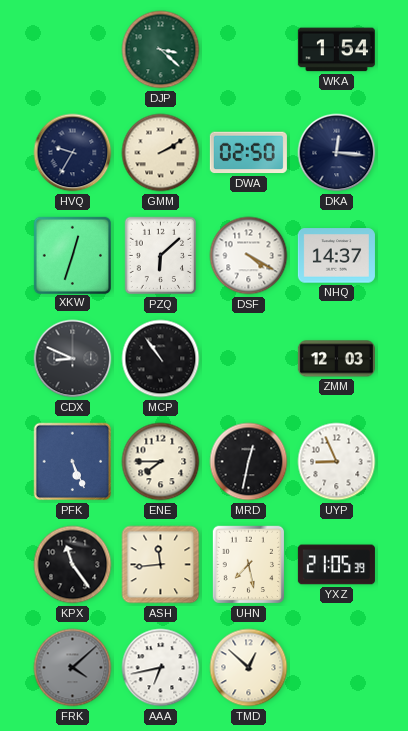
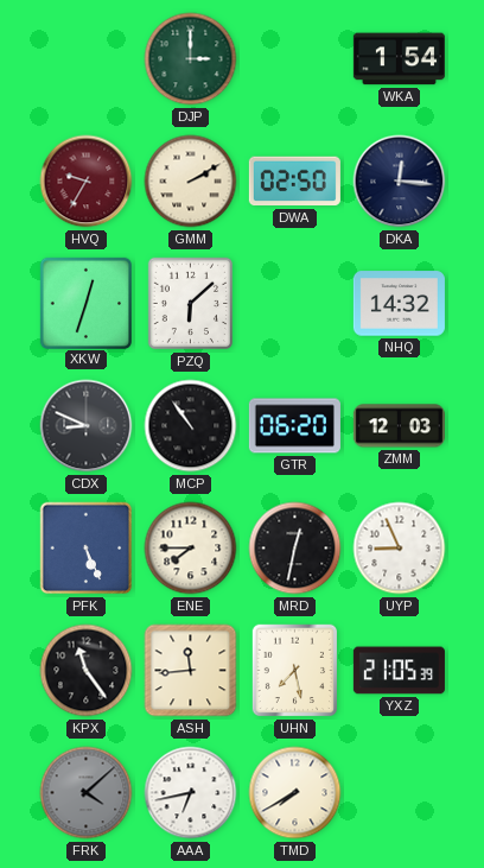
DJP: 3:22 -> 3:00 (191, 59)
HVQ dial: navy -> burgundy (87, 182)
DSF: 4:20 -> none (249, 256)
NHQ: 14:37 -> 14:32 (399, 304)
GTR: none -> 06:20 (294, 426)
TMD: 12:52 -> 7:40 (295, 793)
